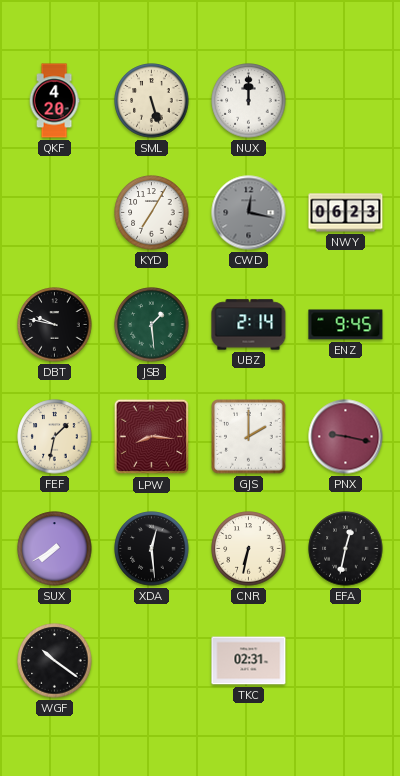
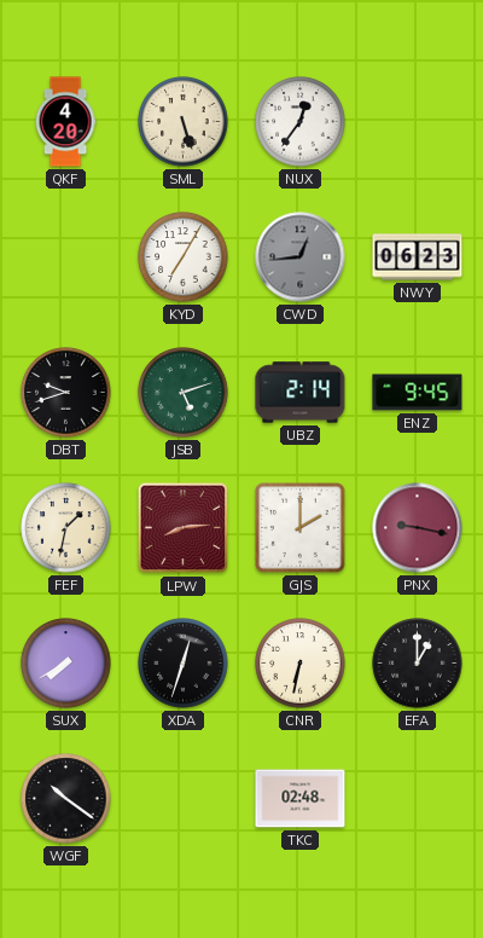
NUX: 12:00 -> 12:36 (301, 122)
CWD: 12:17 -> 12:44 (301, 257)
DBT: 9:47 -> 9:42 (66, 393)
JSB: 1:29 -> 5:12 (184, 393)
LPW: 8:16 -> 8:14 (184, 528)
XDA: 12:29 -> 12:33 (184, 664)
EFA: 12:32 -> 1:00 (418, 664)
TKC: 02:31 -> 02:48 (301, 799)
